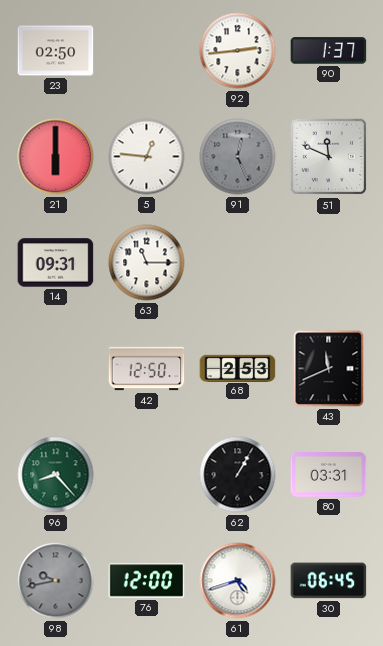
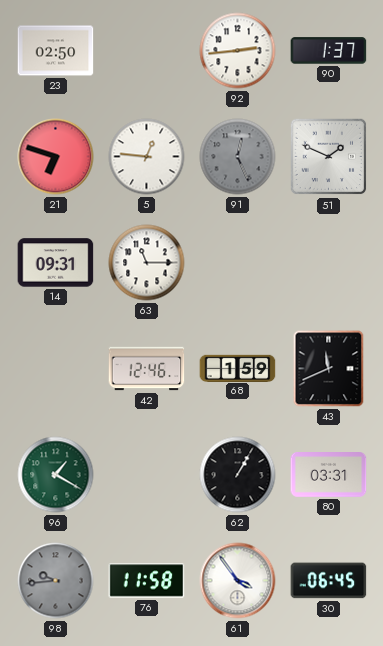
21: 6:00 -> 6:48 (56, 157)
51: 11:49 -> 1:49 (329, 157)
42: 12:50 -> 12:46 (147, 369)
68: 2:53 -> 1:59 (238, 368)
96: 8:23 -> 1:20 (56, 475)
98: 9:43 -> 9:44 (56, 581)
76: 12:00 -> 11:58 (147, 581)
61: 4:42 -> 3:54 (238, 581)
